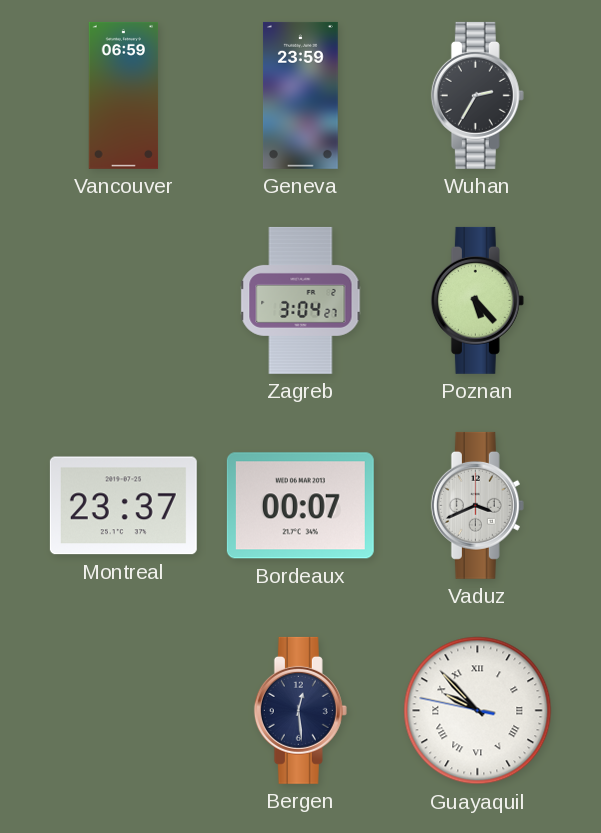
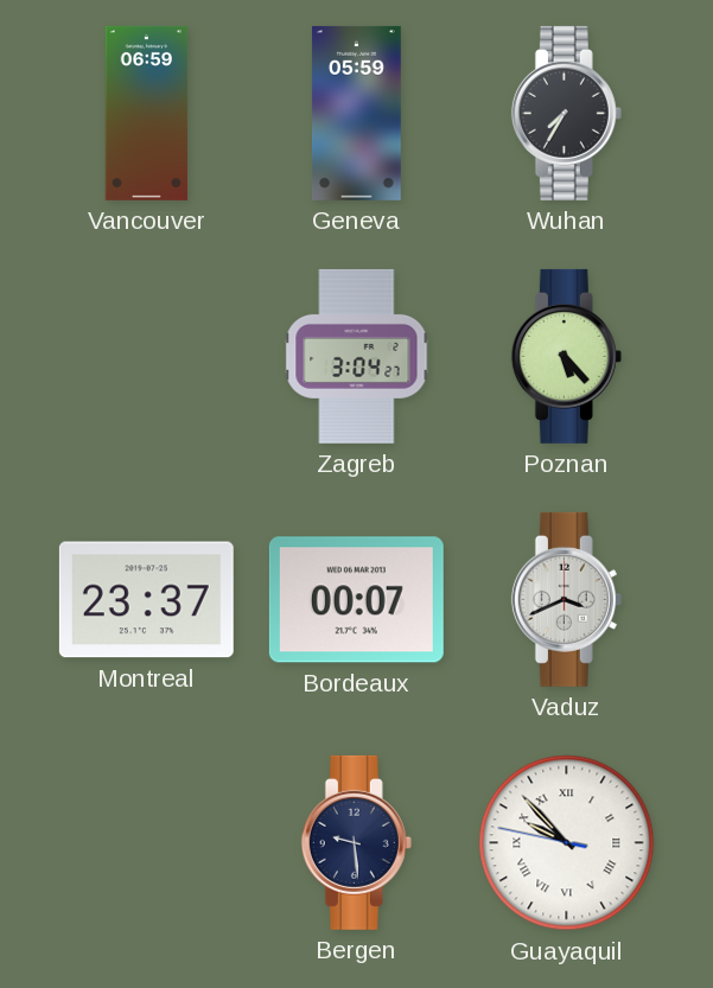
Geneva: 23:59 -> 05:59 (356, 113)
Wuhan: 2:35 -> 7:35 (566, 113)
Bergen: 12:29 -> 9:29 (356, 842)
